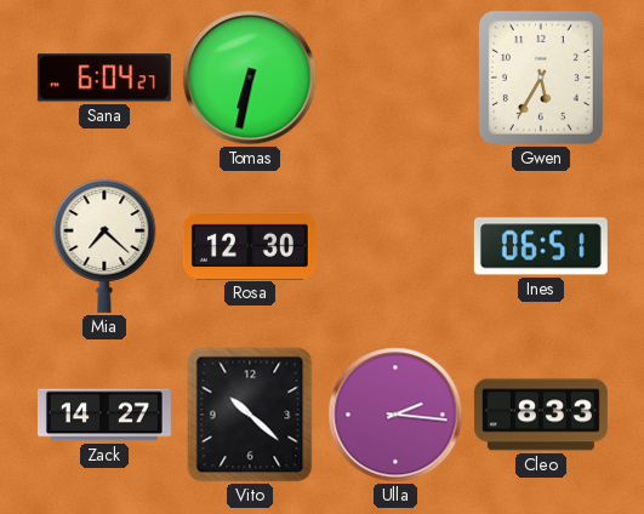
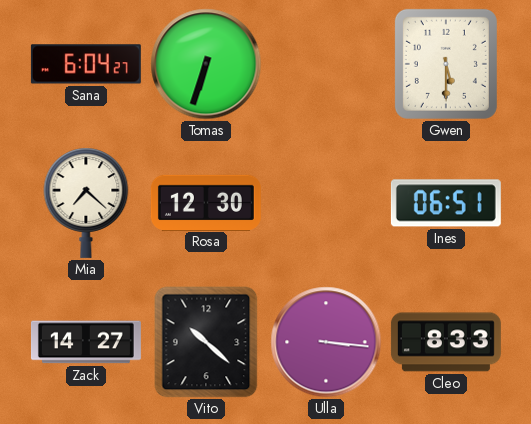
Tomas: 6:32 -> 6:33 (206, 64)
Gwen: 5:35 -> 5:30 (446, 64)
Ulla: 2:16 -> 3:16 (326, 342)
